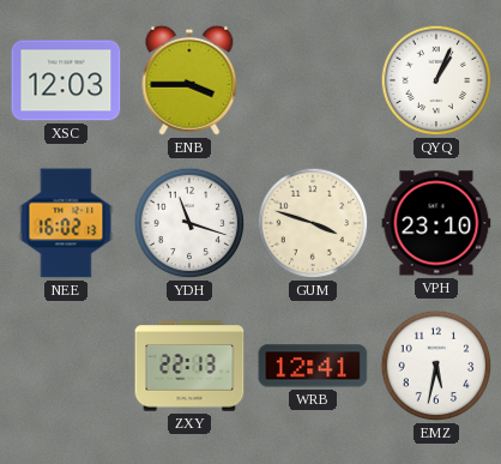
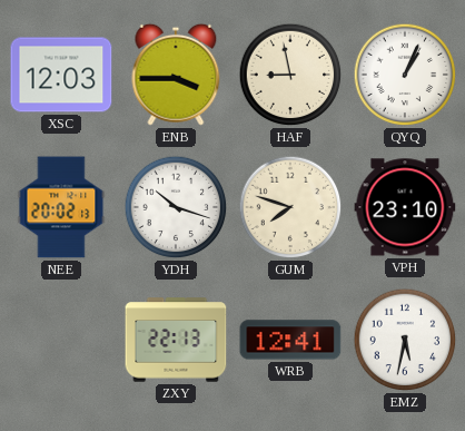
HAF: none -> 8:58 (290, 75)
NEE: 16:02 -> 20:02 (61, 207)
YDH: 11:18 -> 10:18 (176, 207)
GUM: 3:48 -> 7:48 (290, 207)
